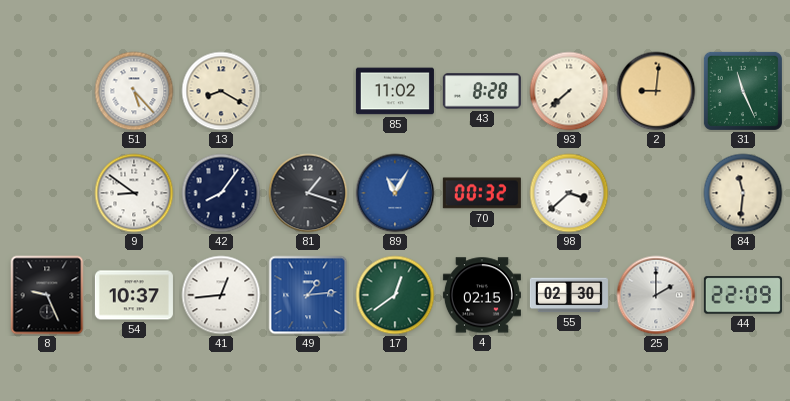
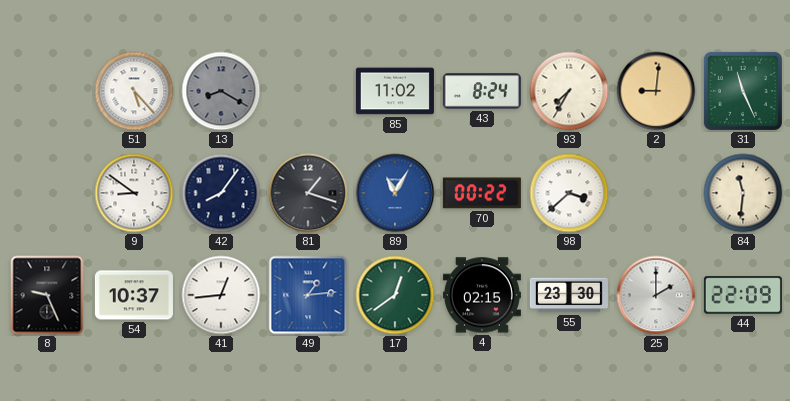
13 dial: cream -> grey (221, 91)
43: 8:28 -> 8:24 (482, 91)
93: 7:38 -> 7:35 (569, 91)
70: 00:32 -> 00:22 (482, 193)
55: 02:30 -> 23:30 (569, 295)
